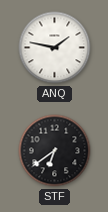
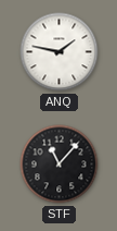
STF: 6:39 -> 11:07 (60, 165)
